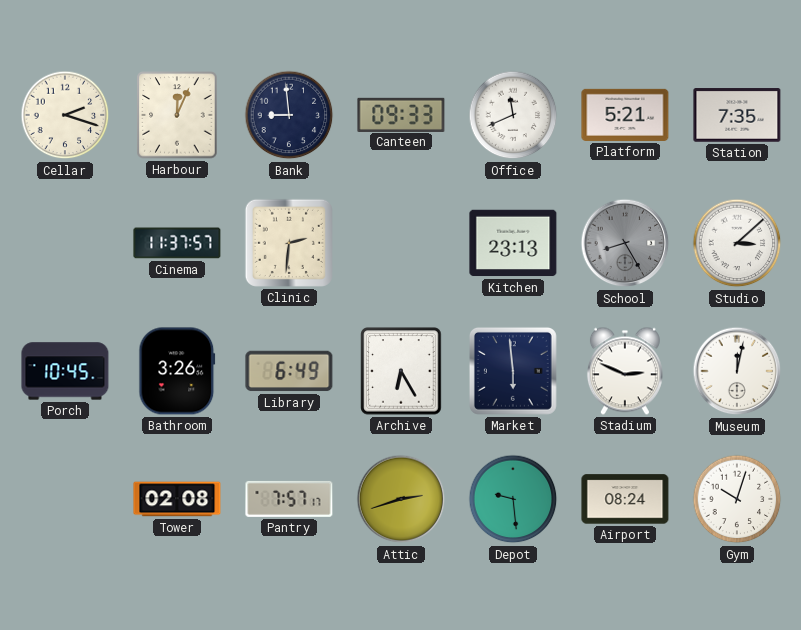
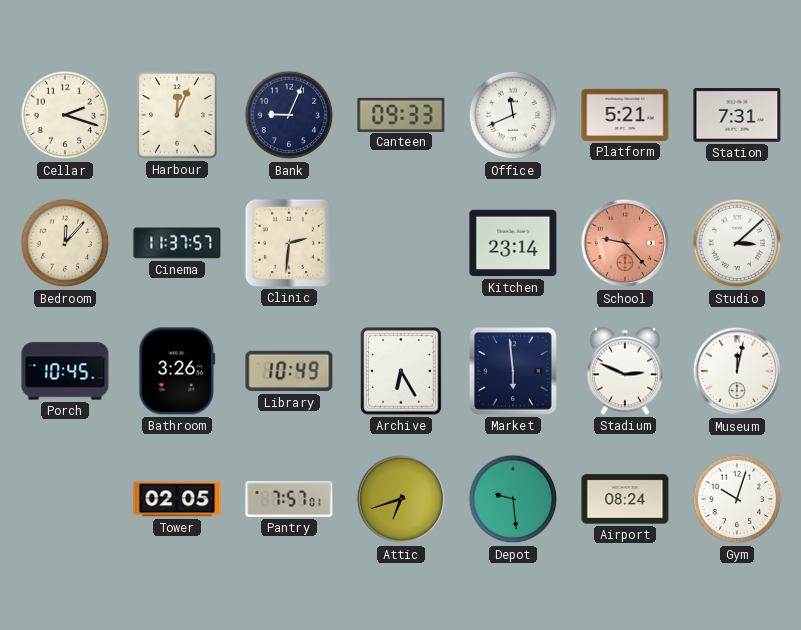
Bank: 8:59 -> 9:04 (289, 115)
Station: 7:35 -> 7:31 (737, 115)
Bedroom: none -> 12:07 (65, 243)
Kitchen: 23:13 -> 23:14 (513, 243)
School: 8:25 -> 9:23 (625, 243)
School dial: grey -> salmon (625, 243)
Library: 6:49 -> 10:49 (289, 371)
Tower: 02:08 -> 02:05 (177, 499)
Pantry: 7:57:17 -> 7:57:01 (289, 499)
Attic: 2:42 -> 6:42 (401, 499)
